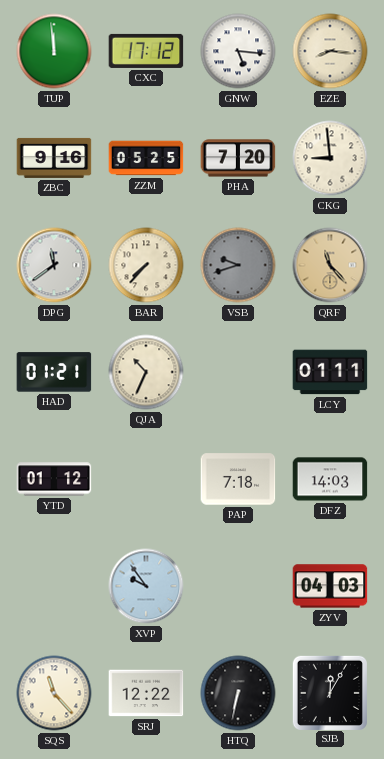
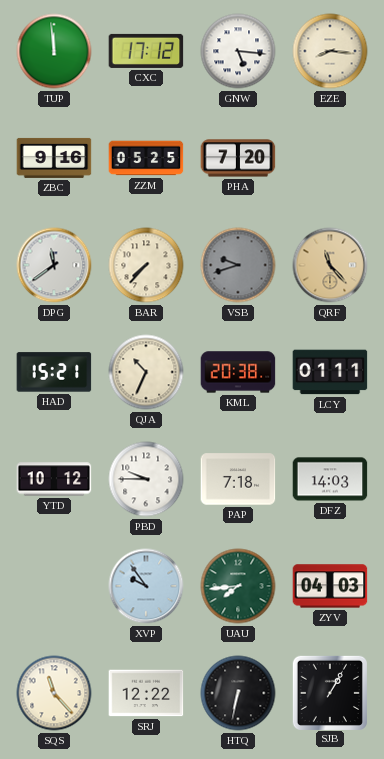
CKG: 8:59 -> none (330, 158)
HAD: 01:21 -> 15:21 (54, 372)
KML: none -> 20:38 (238, 372)
YTD: 01:12 -> 10:12 (54, 479)
PBD: none -> 9:45 (146, 479)
UAU: none -> 7:44 (238, 586)
SJB: 12:05 -> 1:05 (329, 692)
